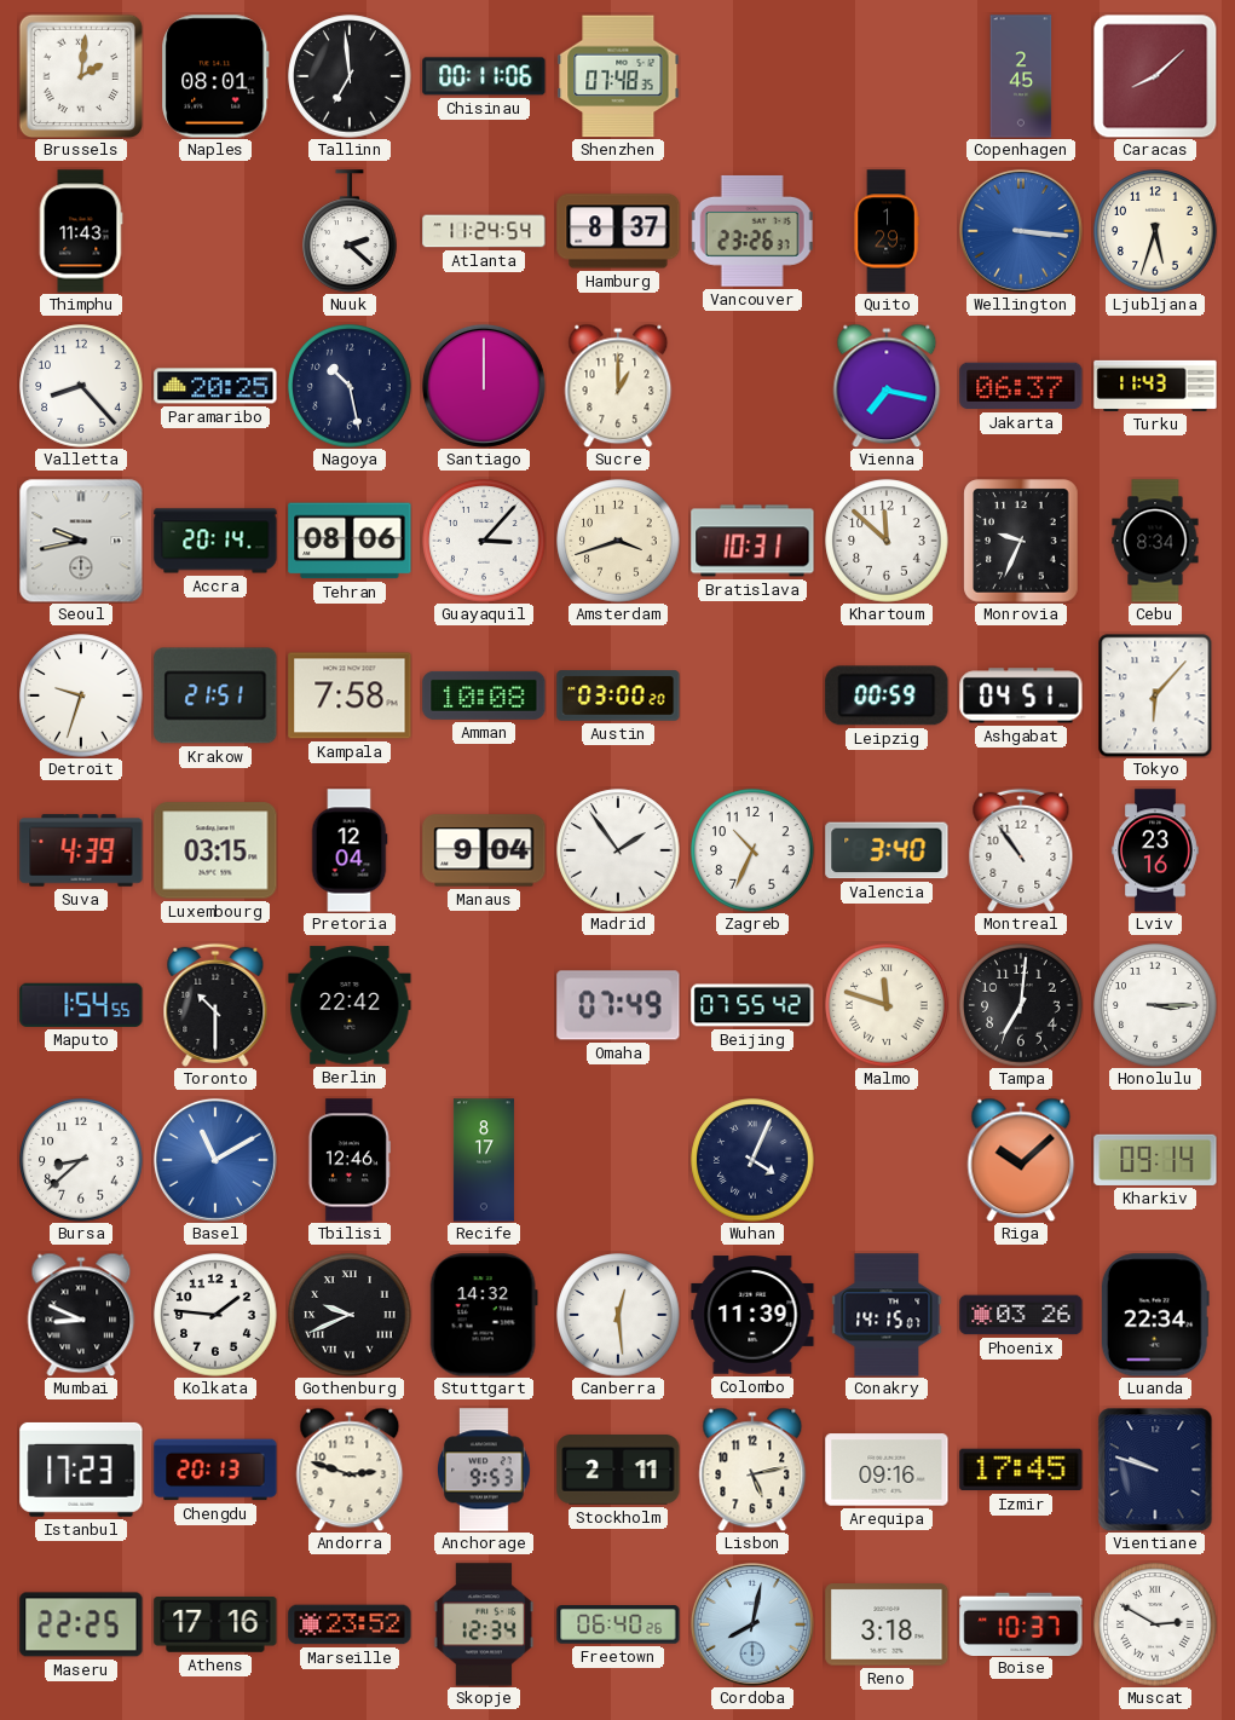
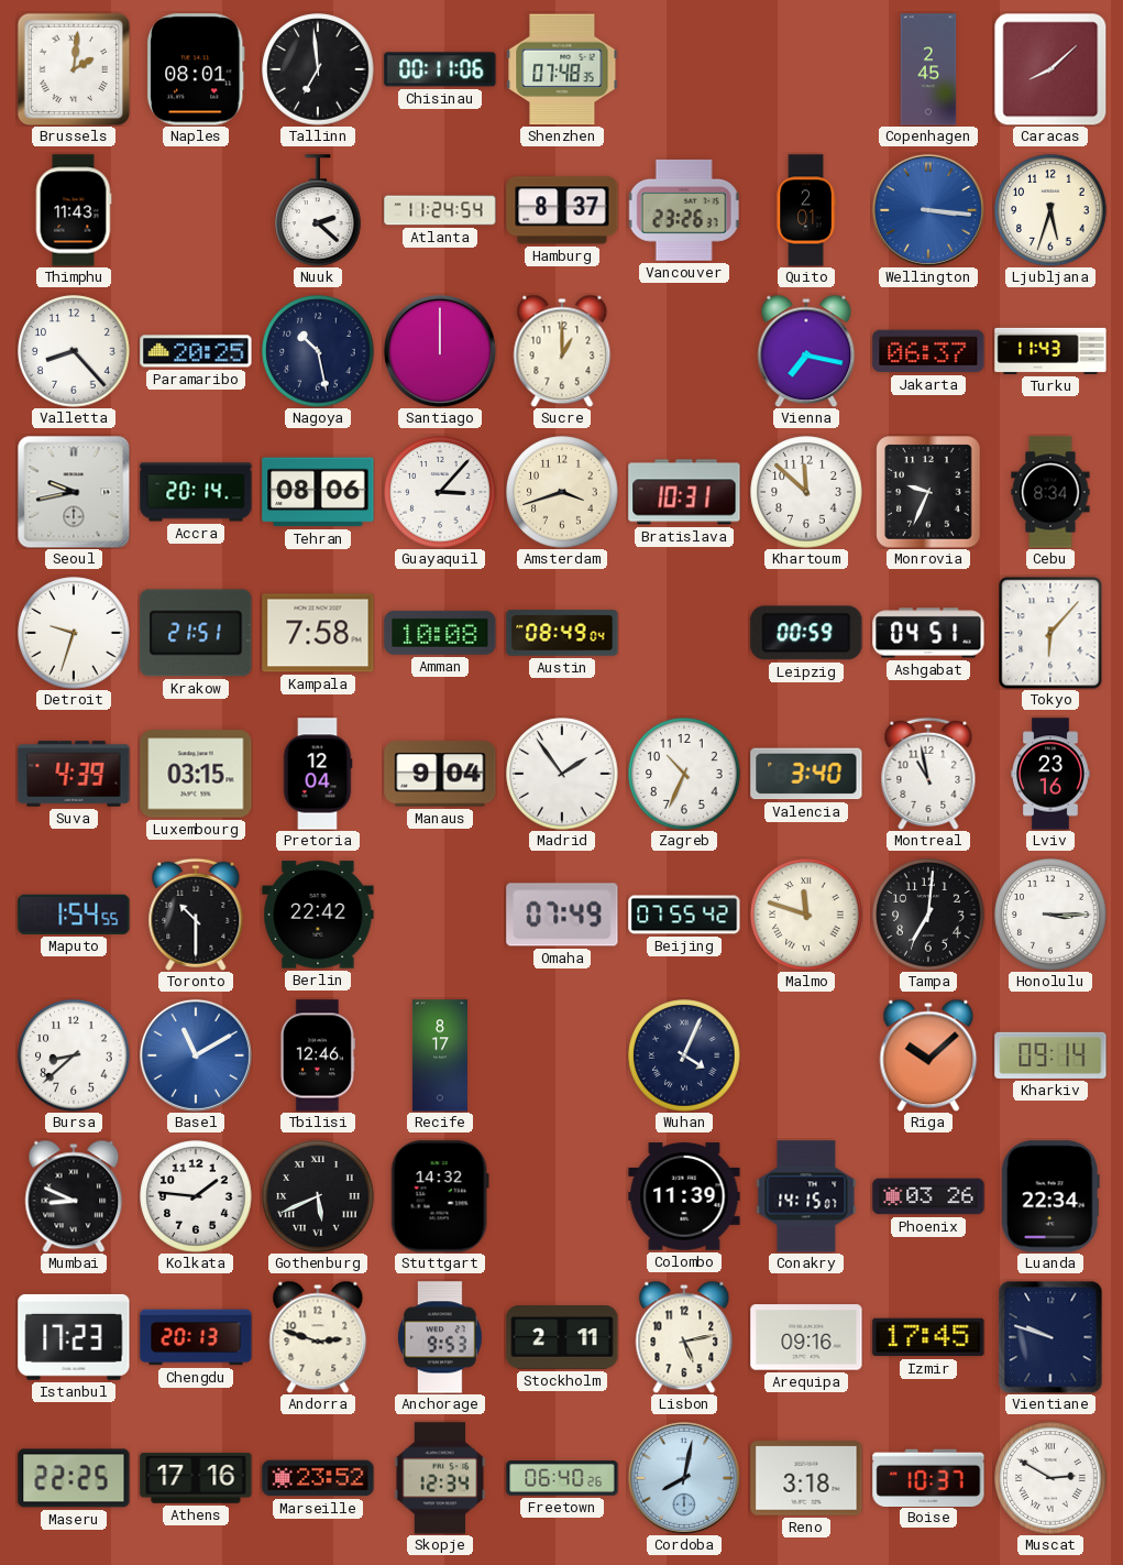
Quito: 1:29 -> 2:01 (806, 210)
Austin: 03:00 -> 08:49 (562, 633)
Montreal: 10:54 -> 10:58 (928, 774)
Gothenburg: 9:41 -> 5:41 (318, 1196)
Canberra: 12:29 -> none (618, 1315)
